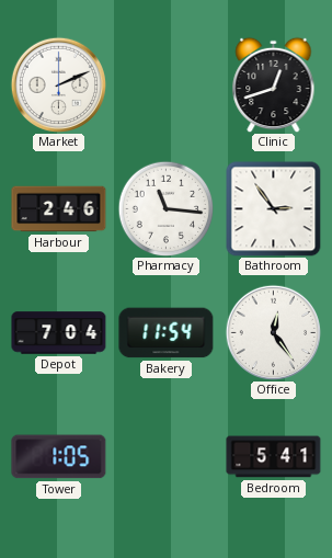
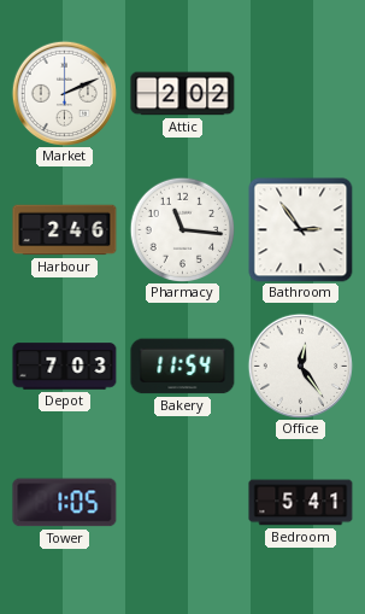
Attic: none -> 2:02 (183, 94)
Clinic: 12:42 -> none (274, 84)
Depot: 7:04 -> 7:03 (65, 367)
